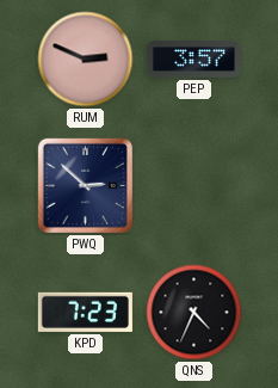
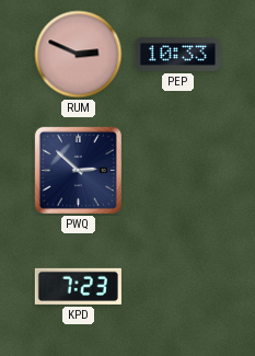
PEP: 3:57 -> 10:33 (177, 55)
QNS: 4:34 -> none (194, 313)
